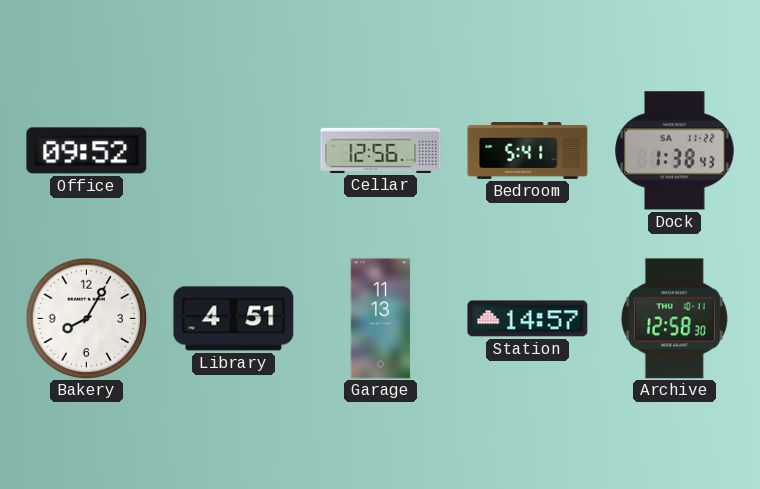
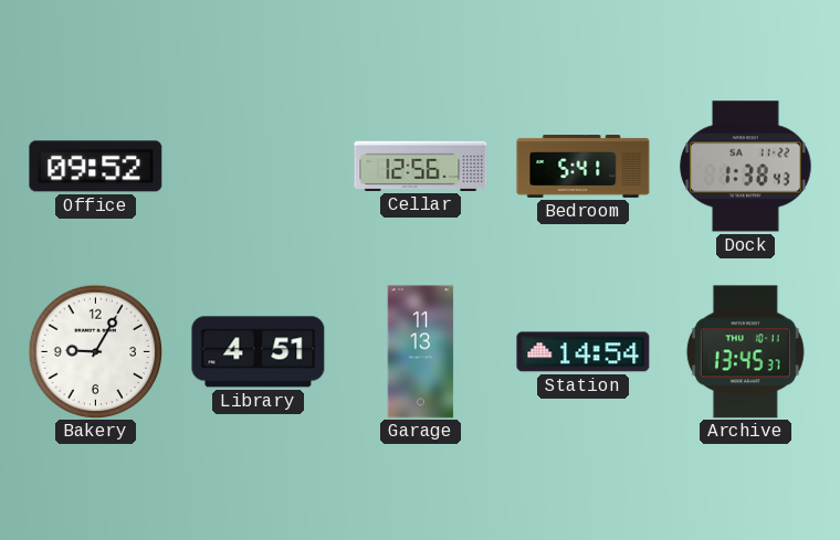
Bakery: 8:05 -> 9:05 (95, 351)
Station: 14:57 -> 14:54 (584, 352)
Archive: 12:58 -> 13:45 (745, 352)
